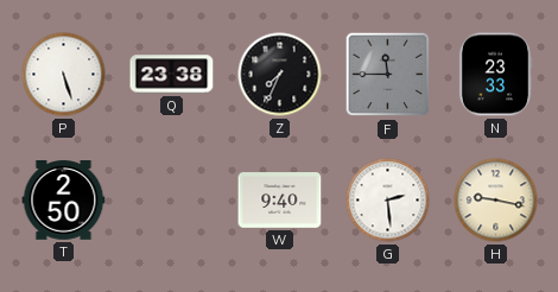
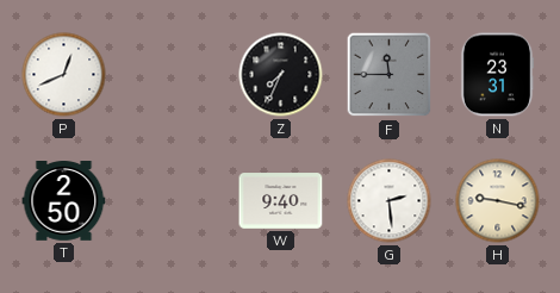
P: 5:27 -> 12:41 (64, 75)
Q: 23:38 -> none (172, 75)
N: 23:33 -> 23:31 (497, 75)
